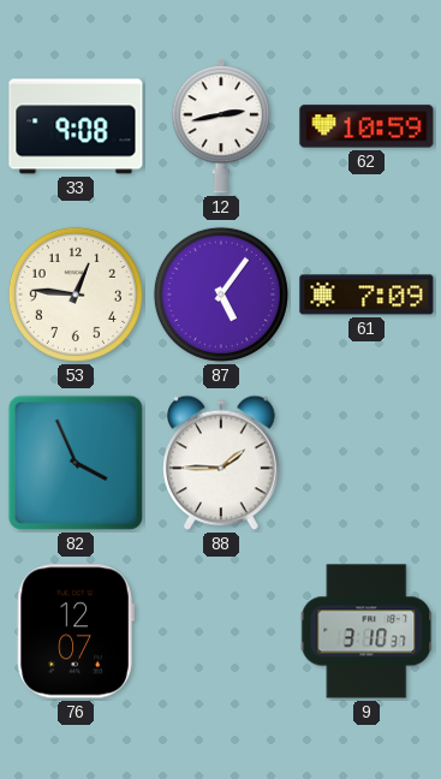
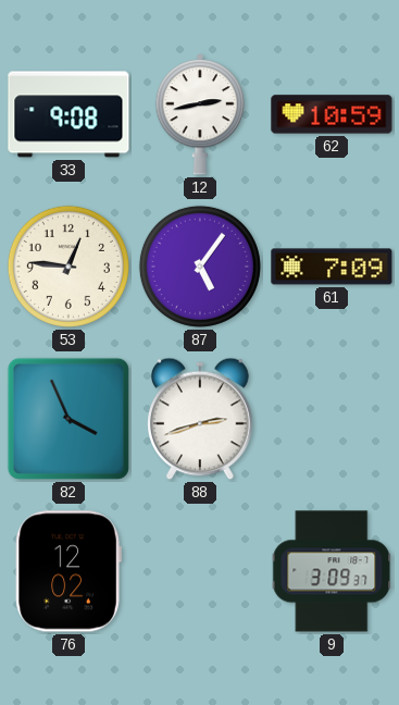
88: 1:45 -> 2:42 (200, 419)
76: 12:07 -> 12:02 (68, 571)
9: 3:10 -> 3:09 (332, 571)
